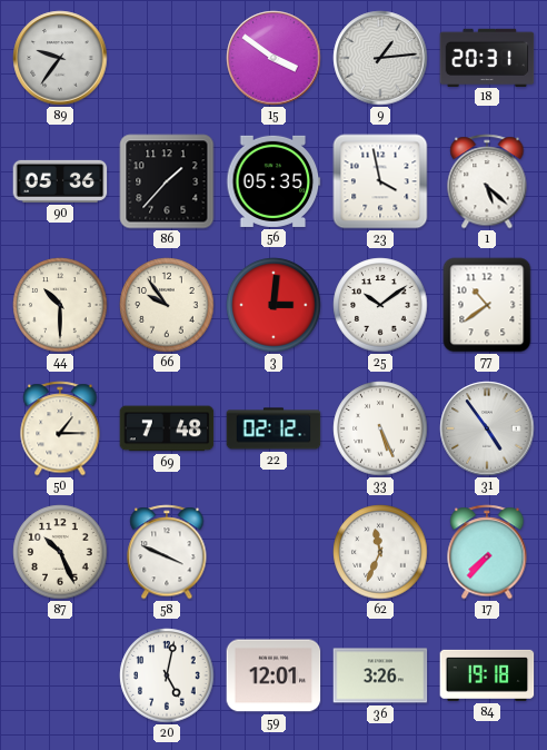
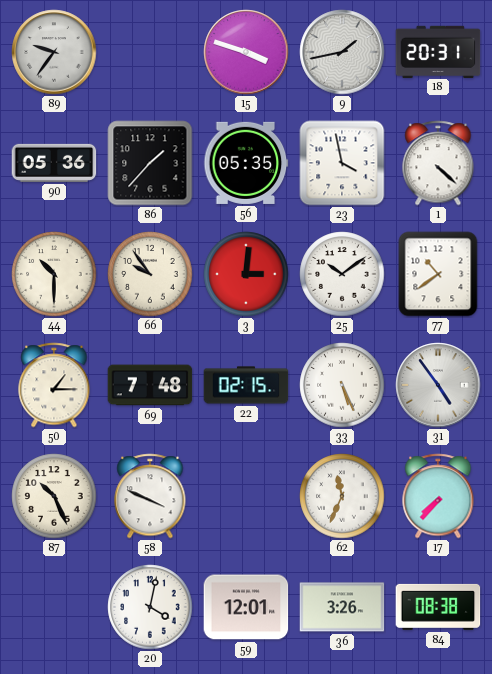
15: 3:51 -> 3:48 (246, 52)
9: 1:14 -> 1:43 (342, 52)
1: 5:22 -> 4:22 (438, 163)
22: 02:12 -> 02:15 (246, 385)
20: 5:02 -> 4:02 (150, 607)
84: 19:18 -> 08:38 (438, 607)
